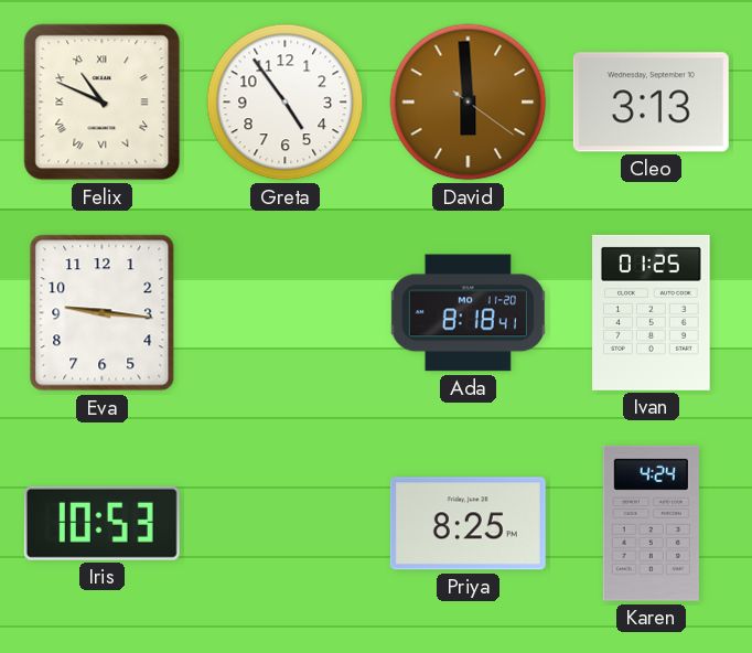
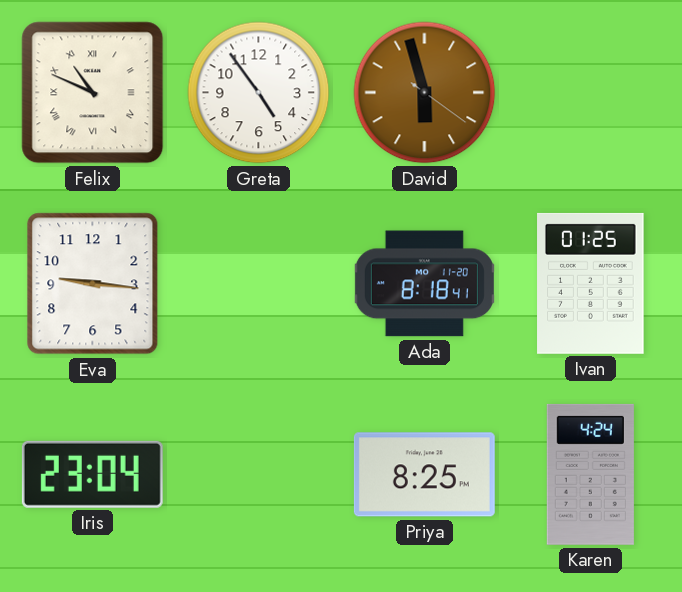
David: 5:59 -> 5:57 (425, 93)
Cleo: 3:13 -> none (651, 103)
Iris: 10:53 -> 23:04 (92, 474)
